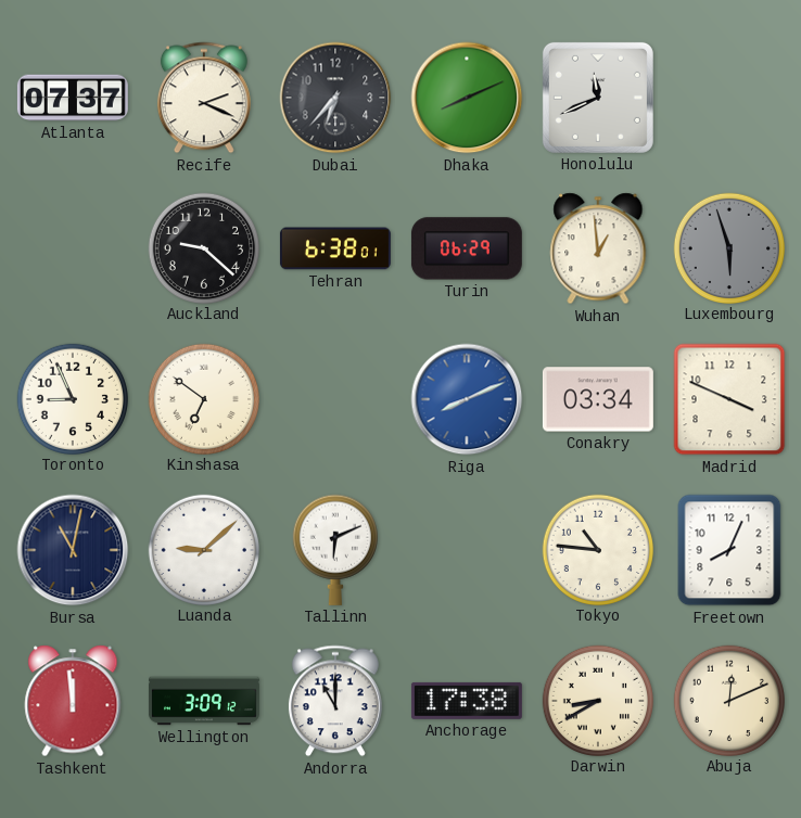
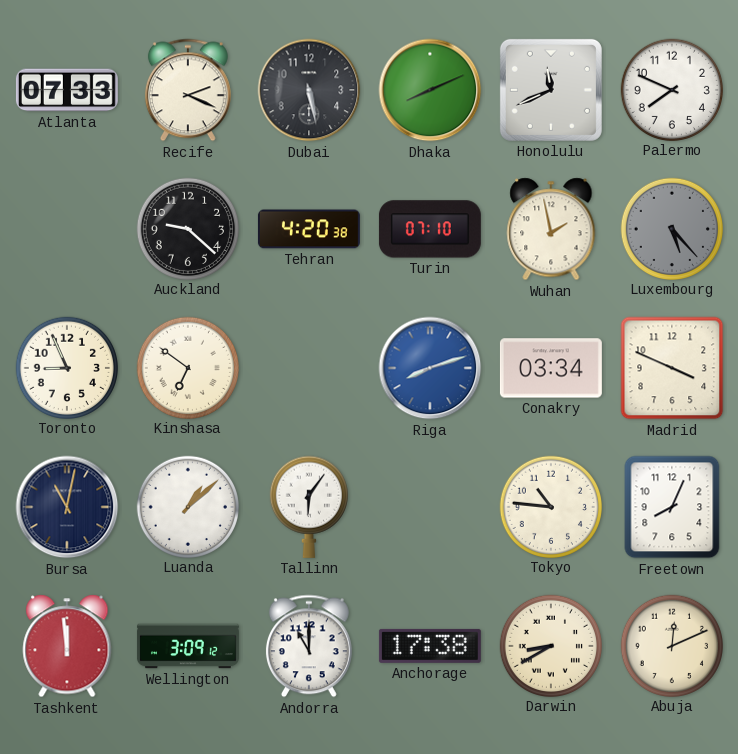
Atlanta: 07:37 -> 07:33 (67, 90)
Dubai: 6:37 -> 5:28 (309, 90)
Palermo: none -> 7:49 (671, 89)
Tehran: 6:38 -> 4:20 (309, 229)
Turin: 06:29 -> 07:10 (430, 229)
Wuhan: 12:59 -> 1:58 (551, 229)
Luxembourg: 5:57 -> 5:23 (671, 228)
Riga: 8:11 -> 8:12 (430, 368)
Luanda: 9:08 -> 1:08 (187, 506)
Tallinn: 6:11 -> 6:06 (309, 507)
